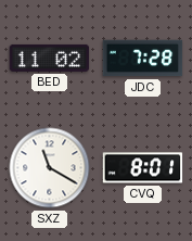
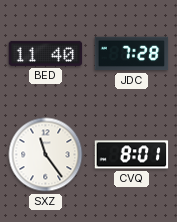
BED: 11:02 -> 11:40 (46, 53)
SXZ: 11:20 -> 11:24 (46, 155)
